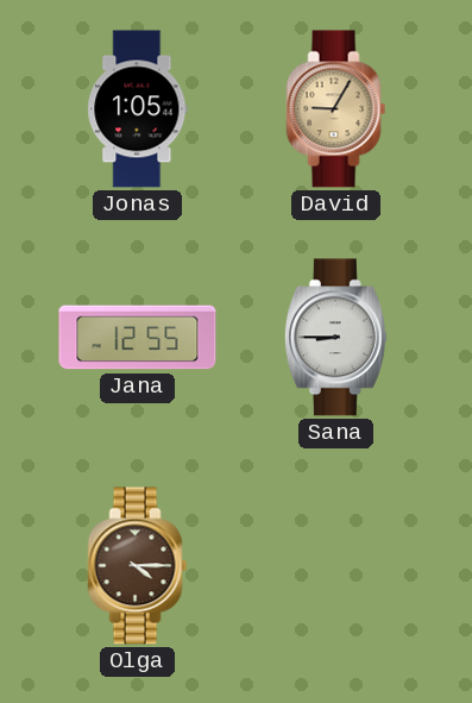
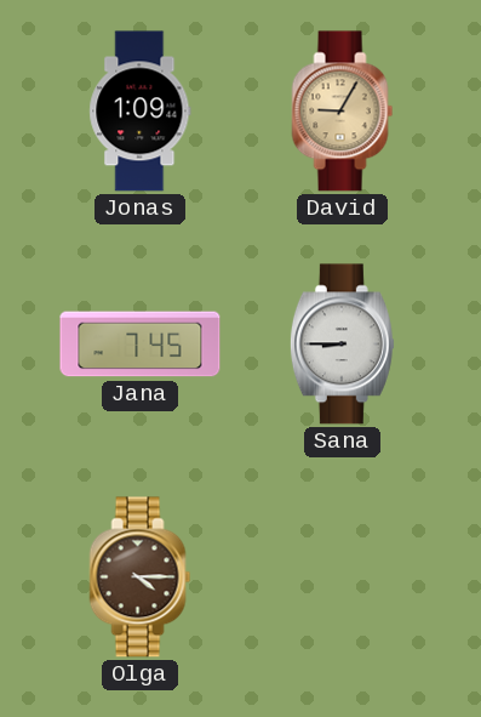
Jonas: 1:05 -> 1:09 (141, 112)
Jana: 12:55 -> 7:45 (141, 345)
